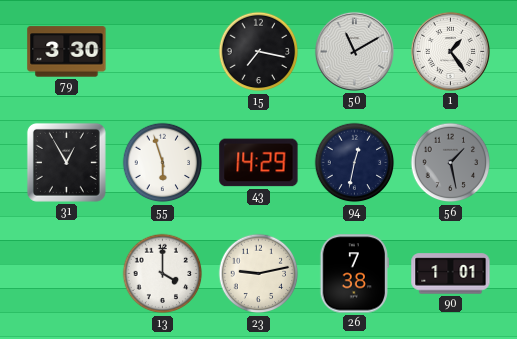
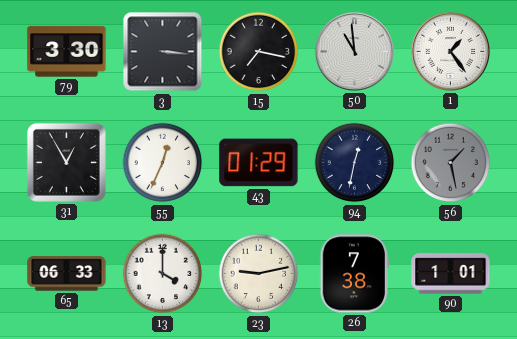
3: none -> 3:16 (163, 52)
50: 11:10 -> 10:59 (354, 51)
55: 5:57 -> 12:34 (163, 163)
43: 14:29 -> 01:29 (259, 163)
65: none -> 06:33 (67, 274)
